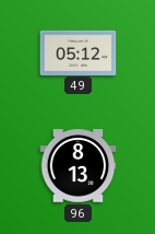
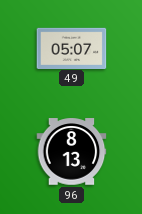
49: 05:12 -> 05:07 (72, 48)
